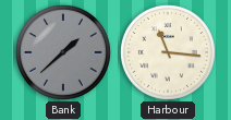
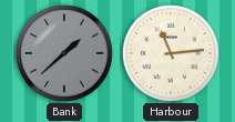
Harbour: 11:16 -> 11:14 (171, 53)
